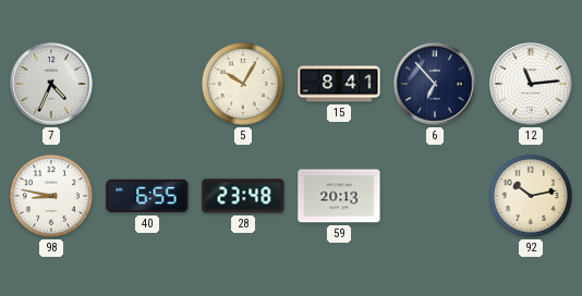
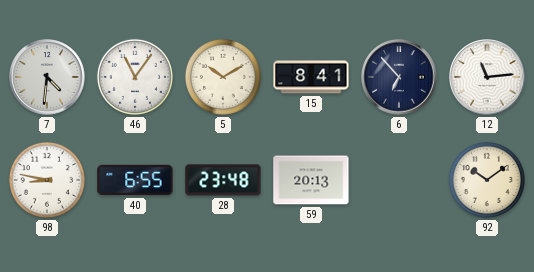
7: 4:34 -> 4:31 (47, 77)
46: none -> 11:06 (135, 77)
5: 10:05 -> 10:10 (223, 77)
92: 10:13 -> 10:09 (487, 180)
